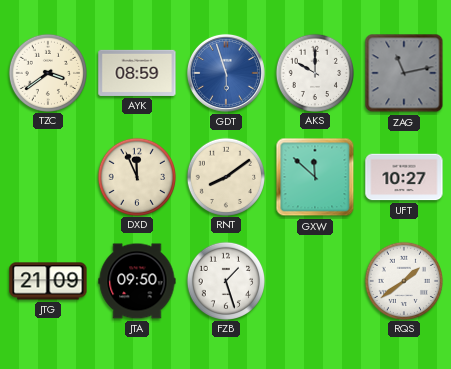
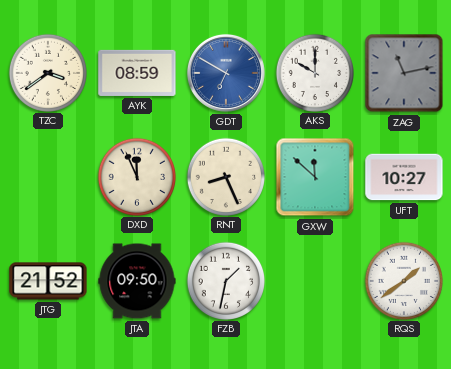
GDT: 5:57 -> 6:50 (226, 73)
RNT: 8:09 -> 8:26 (225, 176)
JTG: 21:09 -> 21:52 (48, 281)
FZB: 1:27 -> 1:32 (225, 280)
